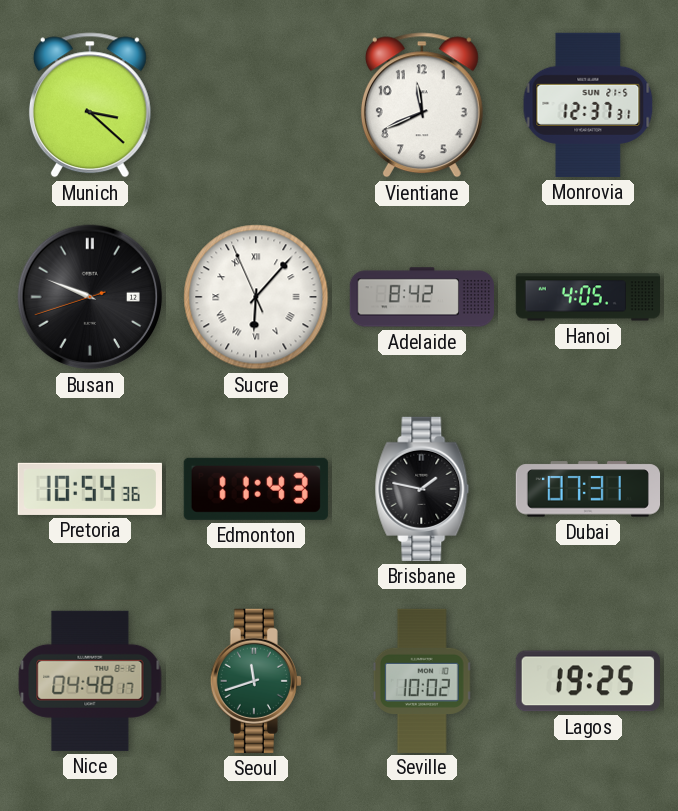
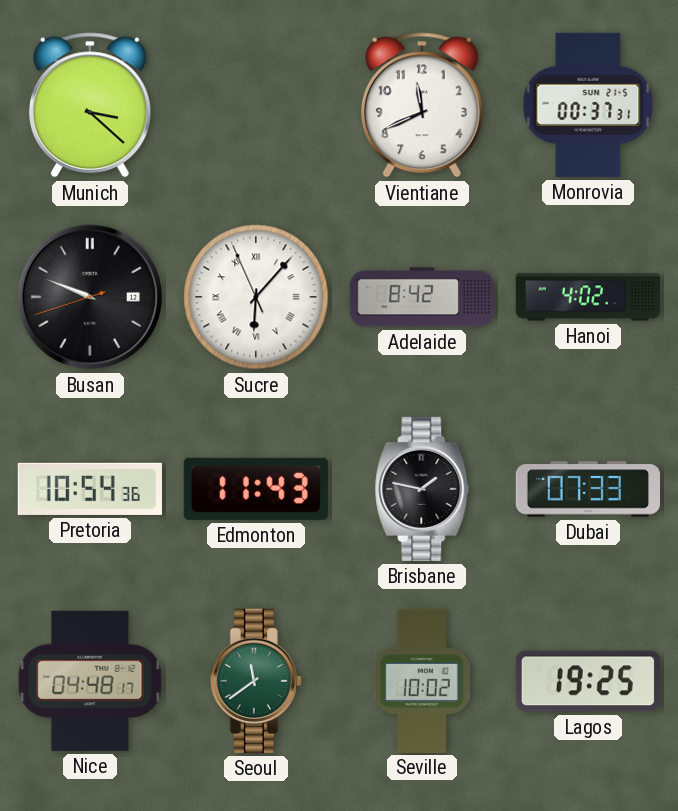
Monrovia: 12:37 -> 00:37 (588, 105)
Hanoi: 4:05 -> 4:02 (587, 297)
Dubai: 07:31 -> 07:33 (587, 489)
Seoul: 11:42 -> 11:39 (256, 681)
